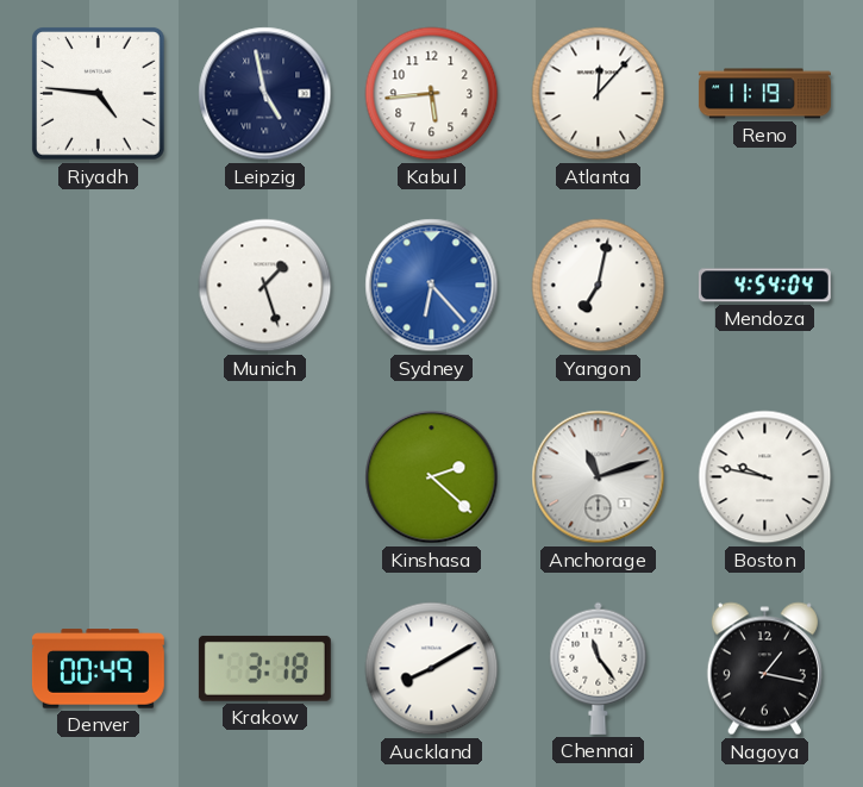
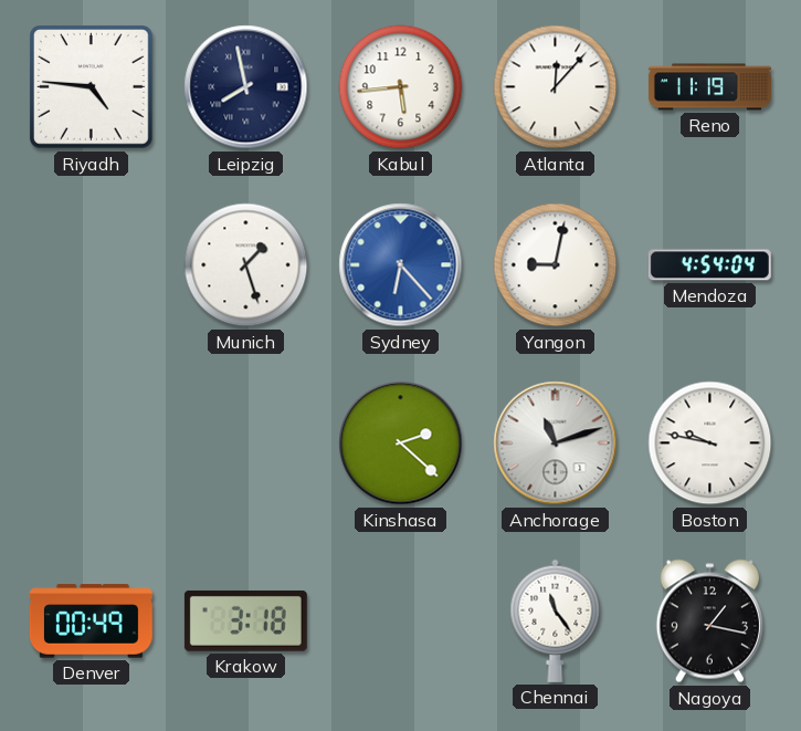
Leipzig: 4:58 -> 7:58 (246, 87)
Yangon: 7:02 -> 9:02 (556, 265)
Auckland: 8:10 -> none (432, 669)
